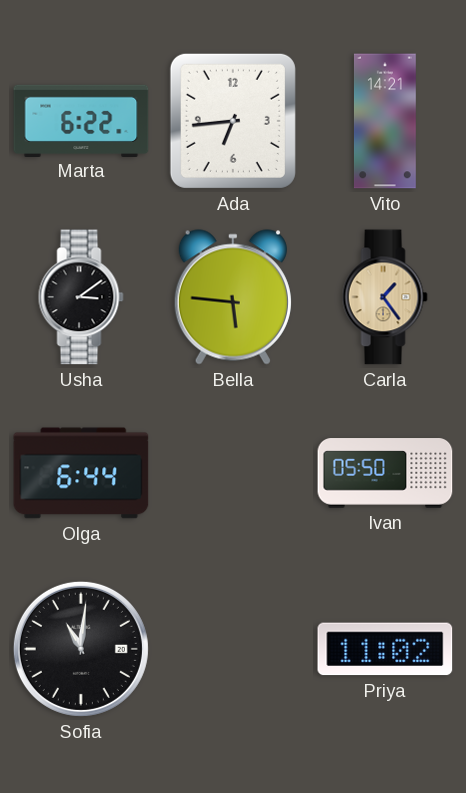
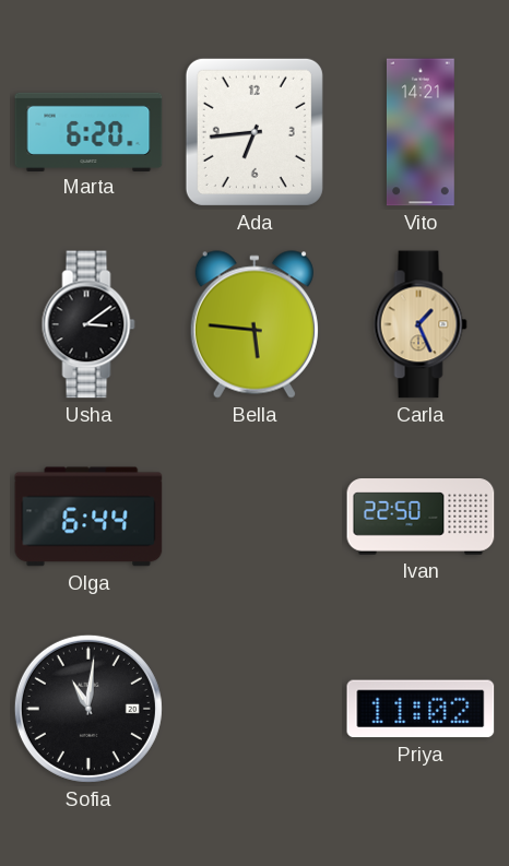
Marta: 6:22 -> 6:20 (88, 131)
Carla: 1:24 -> 1:26 (421, 324)
Ivan: 05:50 -> 22:50 (421, 517)
